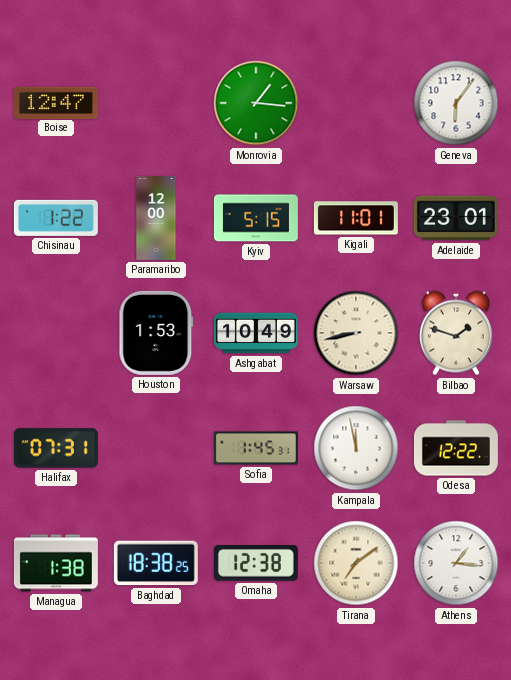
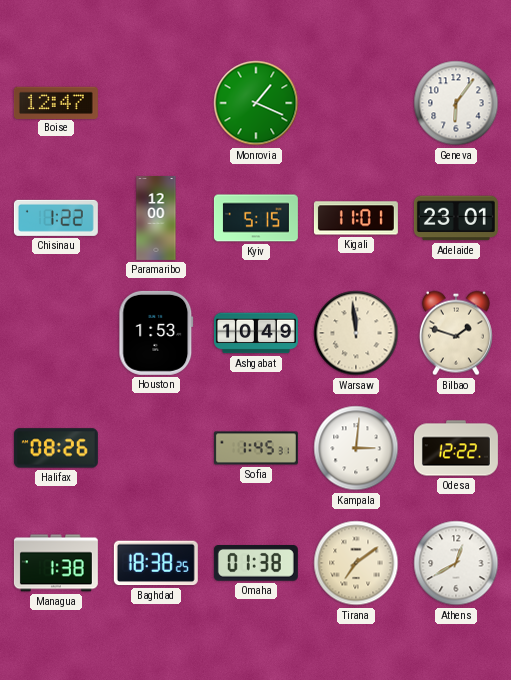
Monrovia: 1:16 -> 1:19 (256, 103)
Warsaw: 8:43 -> 11:59 (356, 333)
Halifax: 07:31 -> 08:26 (56, 448)
Kampala: 11:58 -> 3:01 (356, 448)
Omaha: 12:38 -> 01:38 (256, 564)
Athens: 1:16 -> 12:40 (456, 563)
